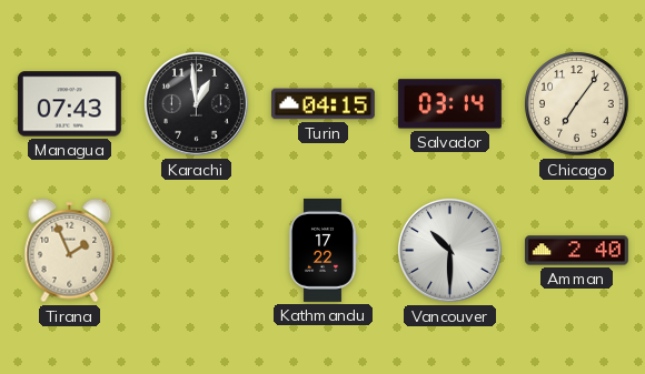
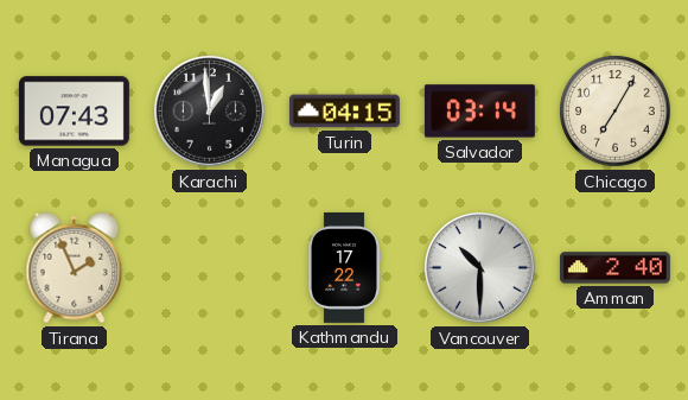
Chicago: 7:06 -> 7:05 (616, 112)
